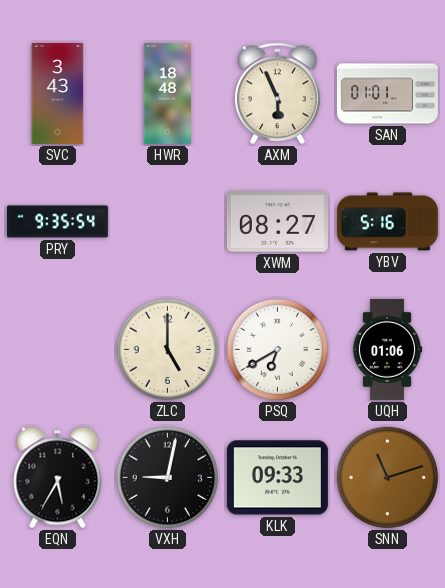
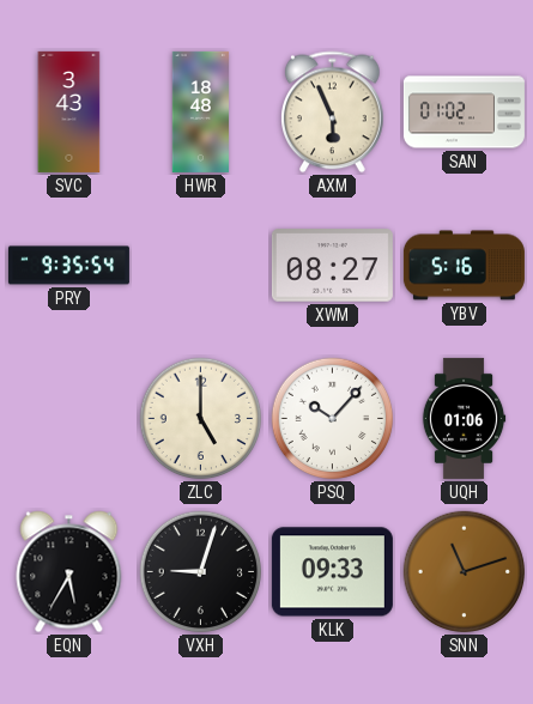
SAN: 01:01 -> 01:02 (464, 113)
PSQ: 6:40 -> 10:07 (333, 419)
VXH: 9:02 -> 9:03 (201, 572)
